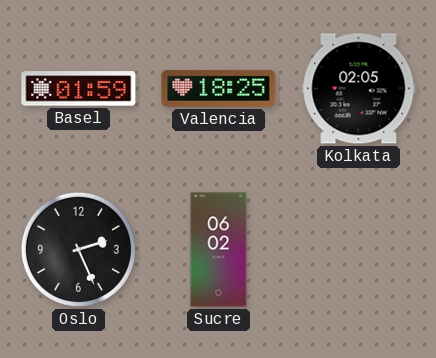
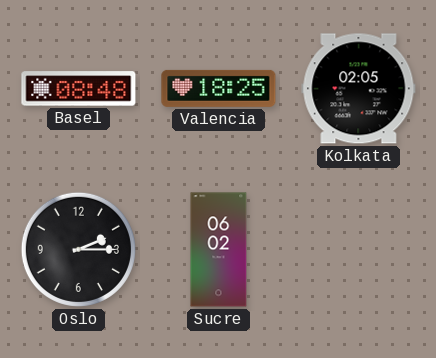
Basel: 01:59 -> 08:48 (79, 89)
Oslo: 2:26 -> 2:15 (78, 249)
